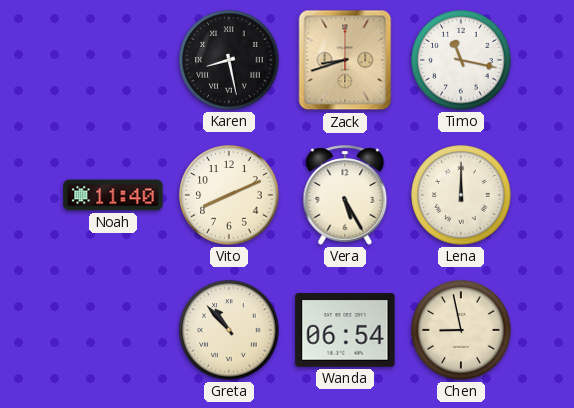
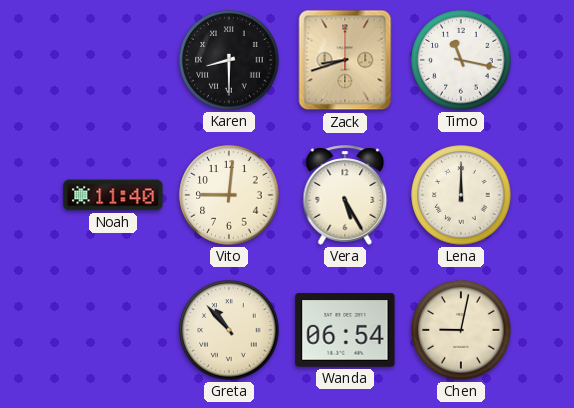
Karen: 8:28 -> 8:30 (229, 60)
Vito: 8:11 -> 9:01 (229, 195)
Chen: 8:58 -> 9:02 (461, 330)
